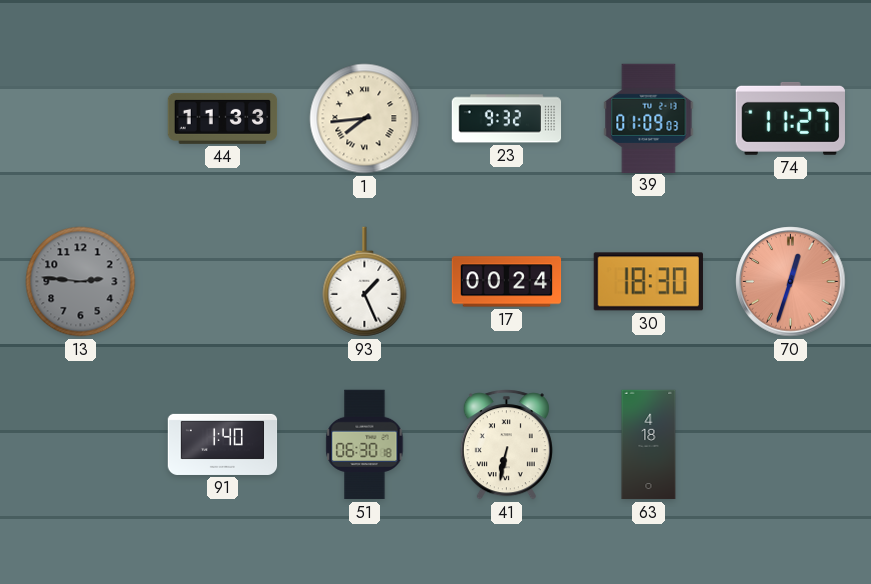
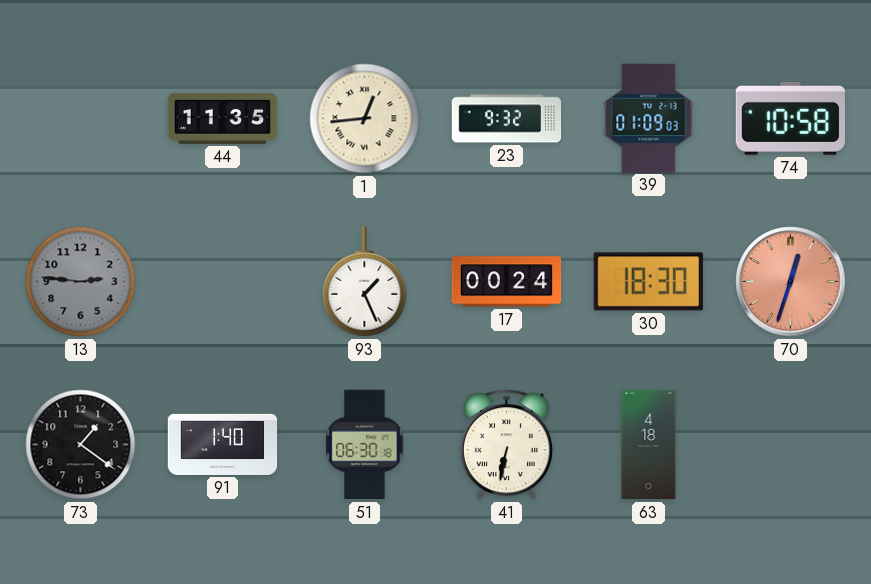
44: 11:33 -> 11:35 (223, 118)
1: 7:44 -> 12:44 (365, 119)
74: 11:27 -> 10:58 (790, 118)
73: none -> 1:21 (81, 445)
